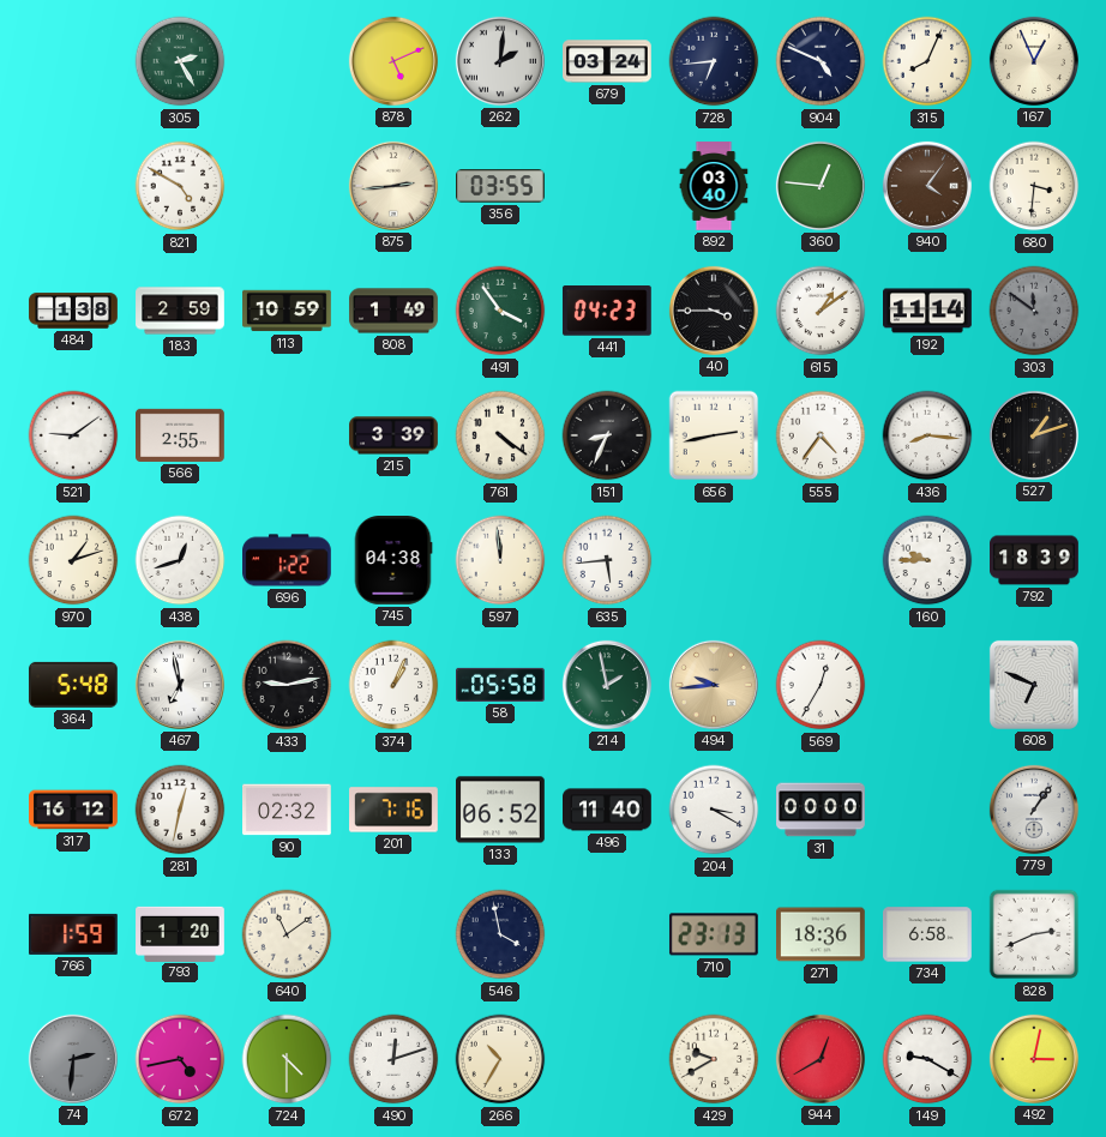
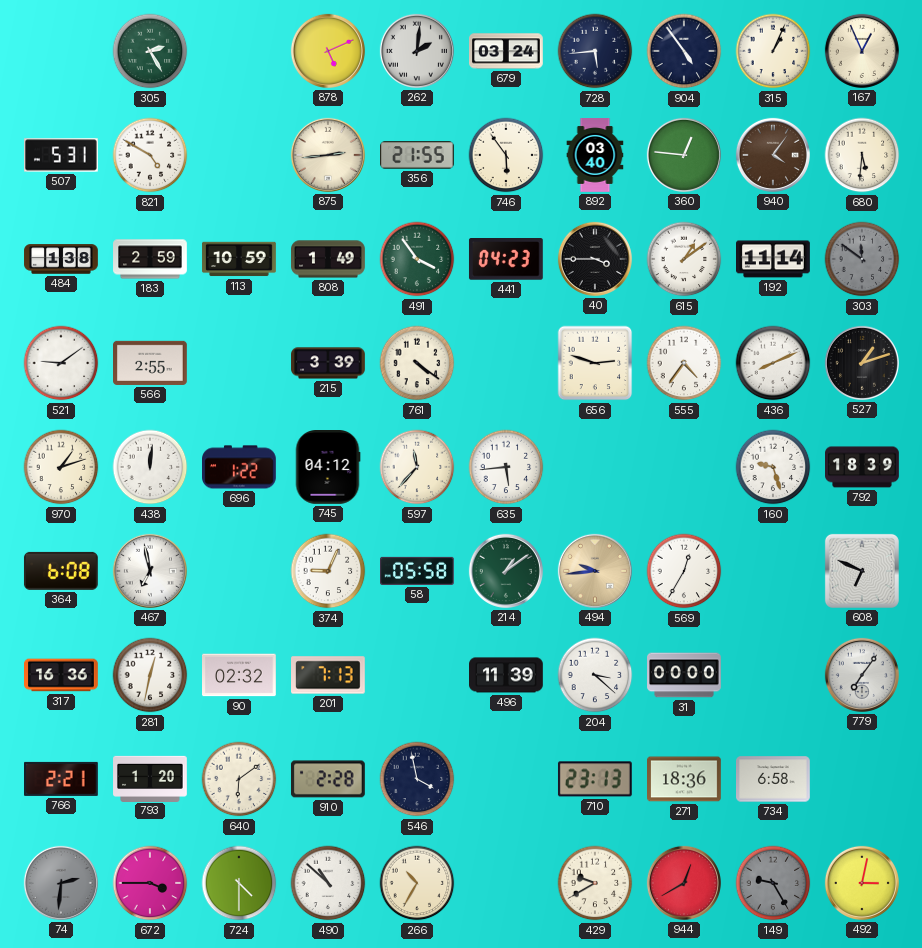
728: 6:44 -> 5:44 (595, 51)
904: 4:49 -> 4:54 (684, 51)
315: 8:04 -> 1:04 (773, 51)
507: none -> 5:31 (62, 155)
356: 03:55 -> 21:55 (418, 155)
746: none -> 5:54 (506, 155)
680: 3:31 -> 5:31 (862, 155)
151: 8:34 -> none (607, 435)
656: 2:43 -> 2:48 (595, 363)
436: 8:16 -> 8:11 (773, 363)
438: 12:42 -> 12:01 (150, 467)
745: 04:38 -> 04:12 (328, 468)
597: 11:59 -> 11:37 (417, 467)
160: 9:45 -> 9:27 (773, 467)
364: 5:48 -> 6:08 (61, 571)
433: 9:13 -> none (287, 685)
374: 1:04 -> 9:04 (328, 571)
214: 1:58 -> 1:09 (506, 571)
317: 16:12 -> 16:36 (62, 675)
201: 7:16 -> 7:13 (329, 675)
133: 06:52 -> none (501, 810)
496: 11:40 -> 11:39 (507, 675)
204: 3:20 -> 3:22 (595, 675)
779: 1:06 -> 7:06 (862, 675)
766: 1:59 -> 2:21 (62, 779)
640: 11:09 -> 6:09 (239, 779)
910: none -> 2:28 (328, 779)
828: 2:41 -> none (1034, 934)
672: 4:43 -> 3:45 (150, 883)
490: 12:12 -> 10:52 (328, 883)
149: 9:20 -> 9:25 (773, 883)
149 dial: white -> grey (773, 883)
